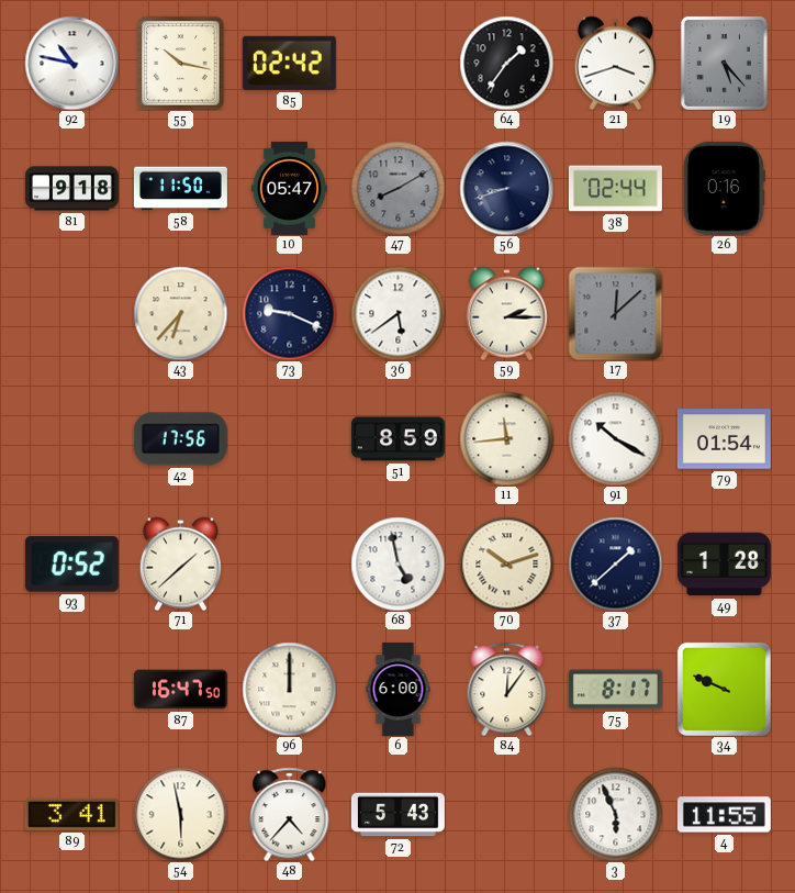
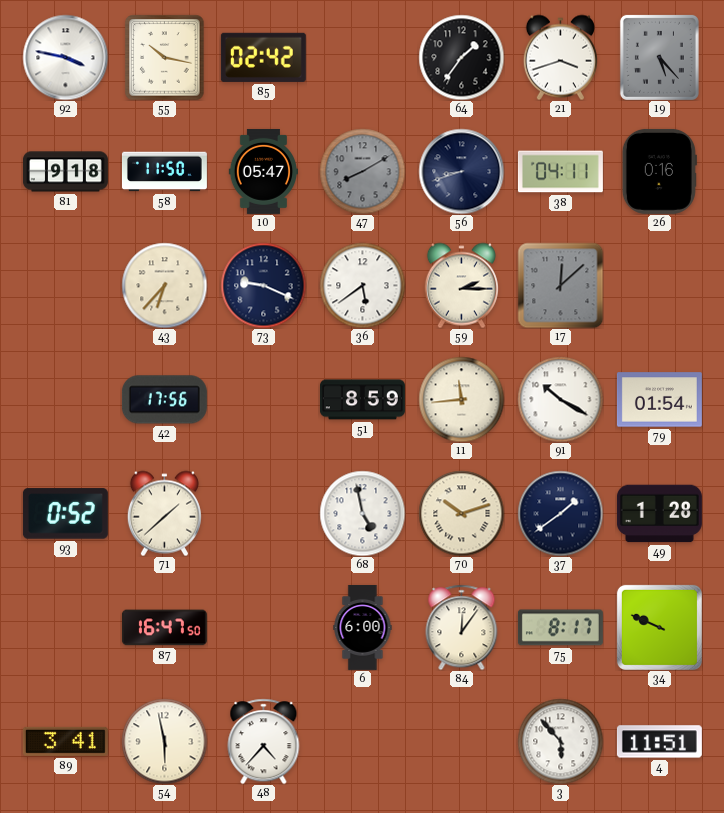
92: 10:47 -> 3:47 (65, 57)
38: 02:44 -> 04:11 (560, 172)
37: 1:38 -> 1:39 (560, 513)
96: 12:00 -> none (289, 689)
72: 5:43 -> none (398, 815)
3: 5:56 -> 5:53 (560, 741)
4: 11:55 -> 11:51 (659, 742)
